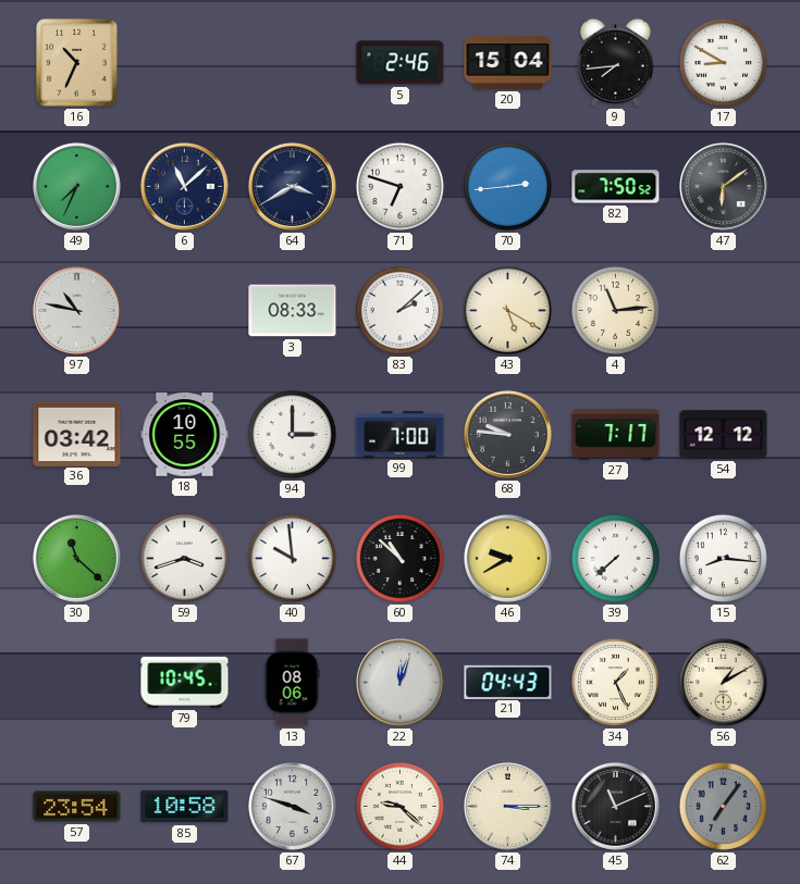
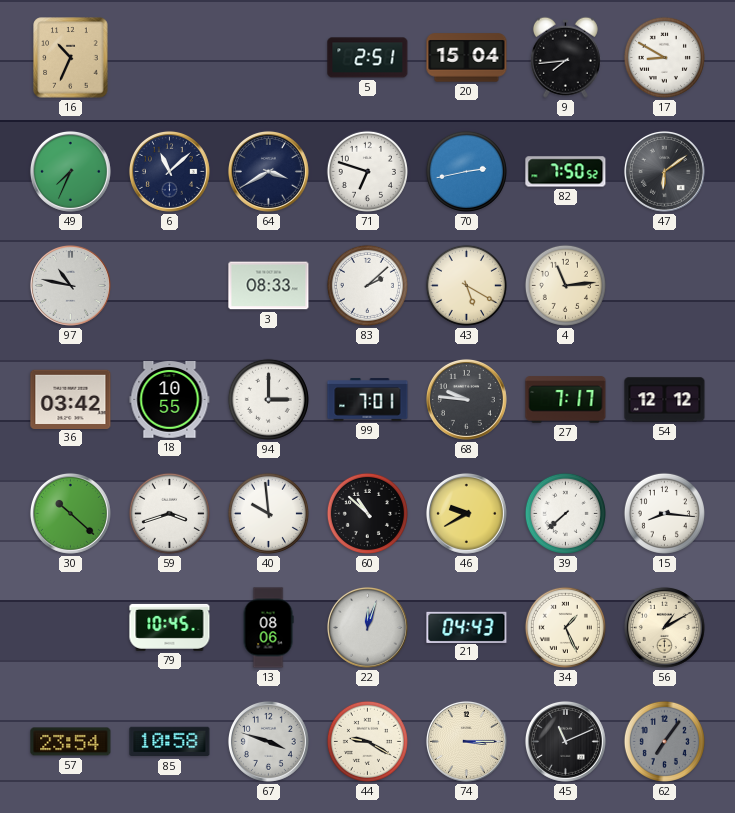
5: 2:46 -> 2:51 (368, 58)
70: 2:44 -> 2:43 (466, 171)
99: 7:00 -> 7:01 (368, 400)
30: 11:22 -> 10:22 (70, 513)
44: 9:22 -> 9:20 (367, 741)
